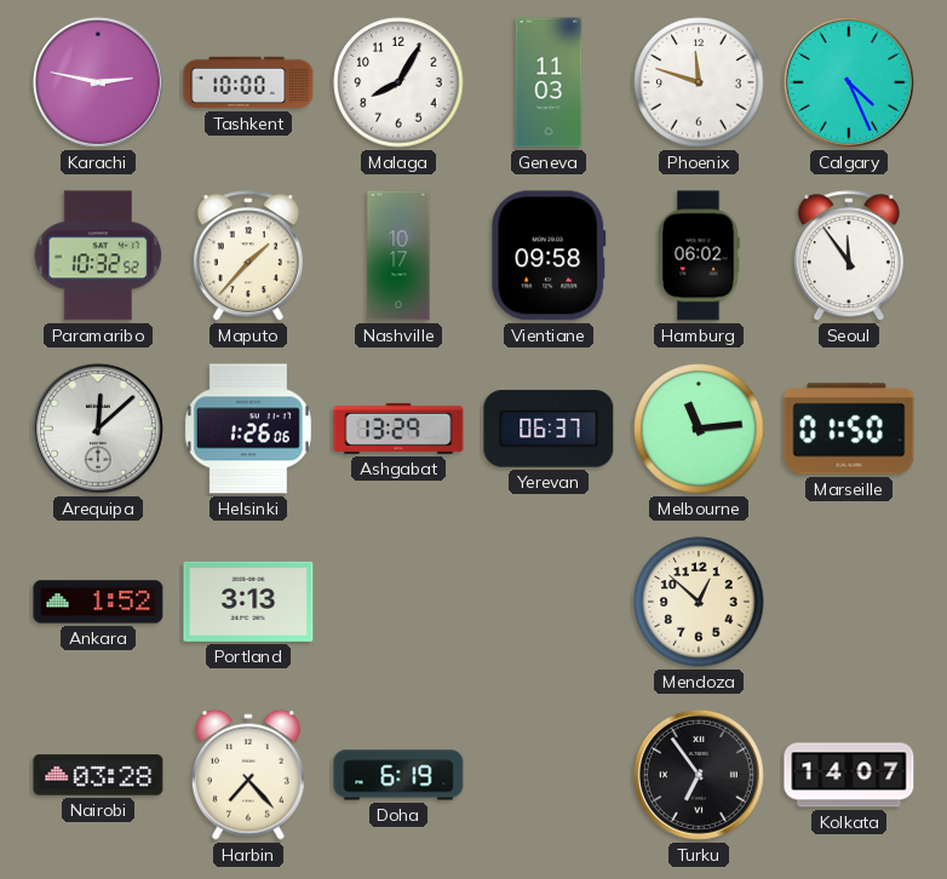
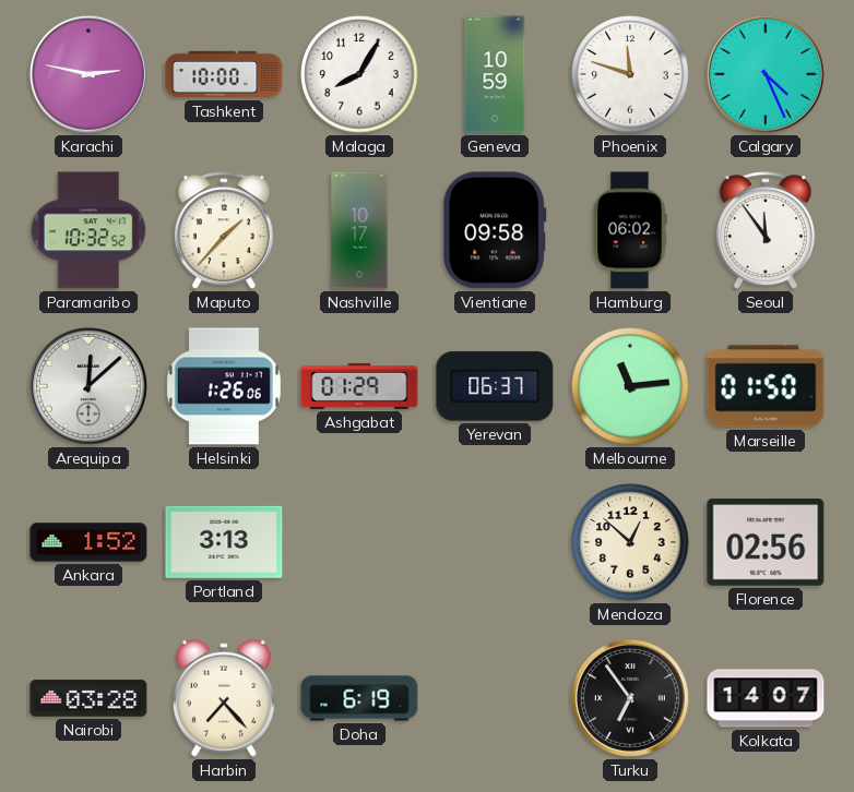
Geneva: 11:03 -> 10:59 (495, 74)
Ashgabat: 13:29 -> 01:29 (359, 386)
Florence: none -> 02:56 (766, 542)
